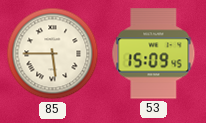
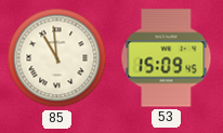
85: 5:45 -> 10:59 (57, 58)
